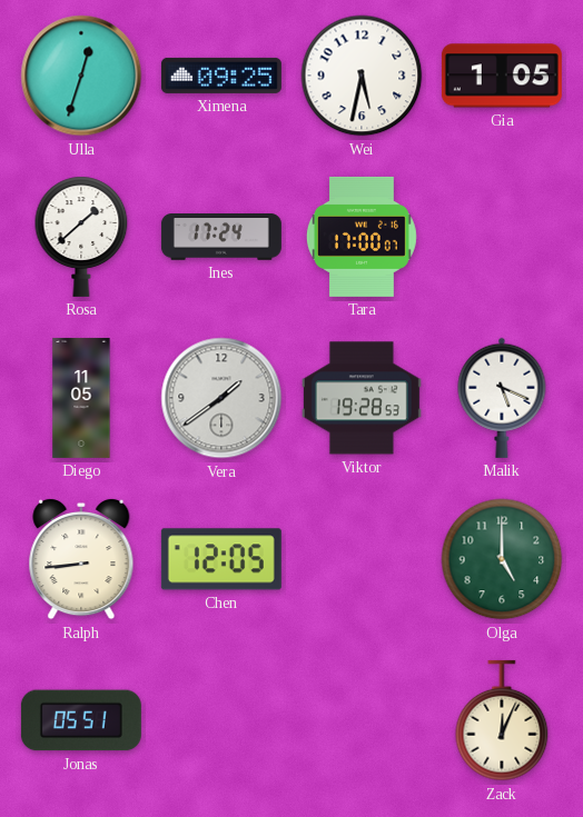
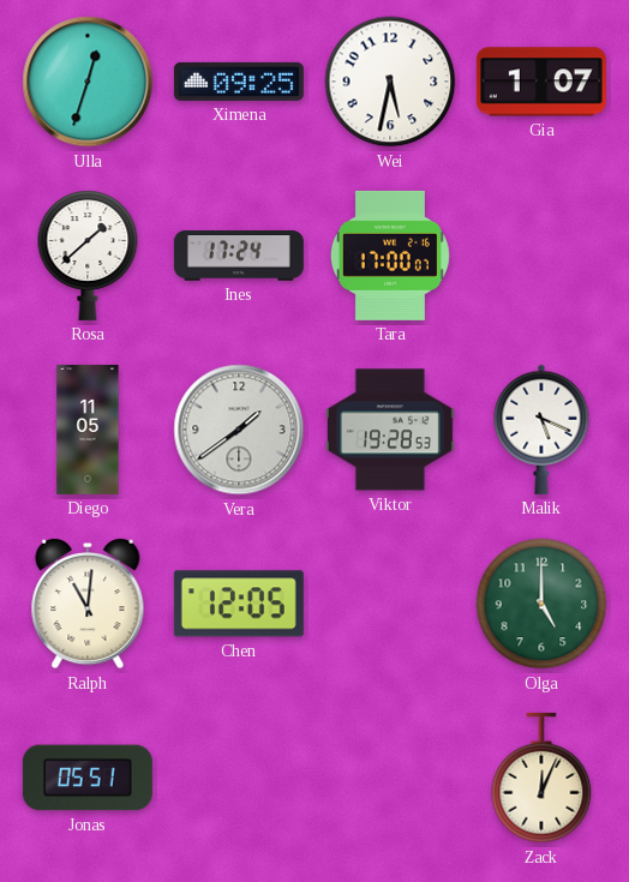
Gia: 1:05 -> 1:07 (541, 82)
Ralph: 8:44 -> 11:01 (88, 604)
